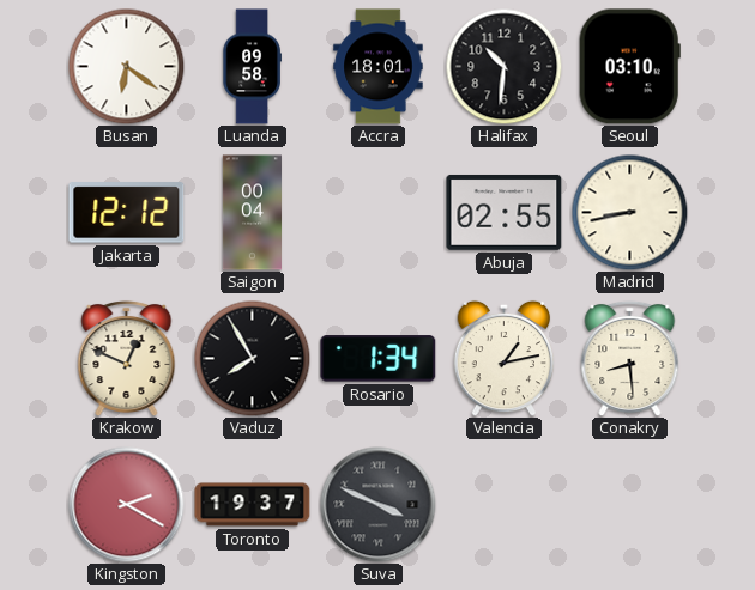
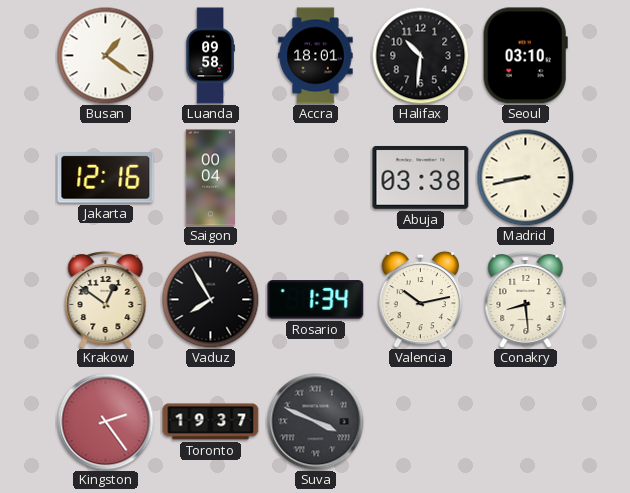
Busan: 6:21 -> 1:21 (105, 55)
Jakarta: 12:12 -> 12:16 (106, 178)
Abuja: 02:55 -> 03:38 (421, 177)
Krakow: 12:49 -> 12:51 (106, 299)
Valencia: 1:13 -> 10:13 (421, 299)
Kingston: 2:20 -> 2:24 (106, 422)
